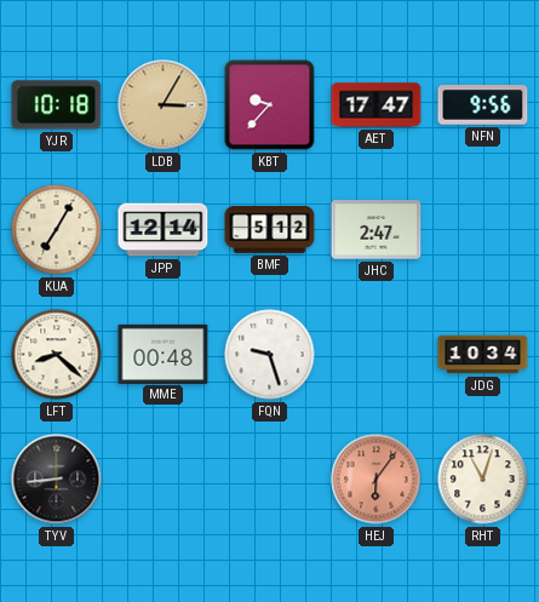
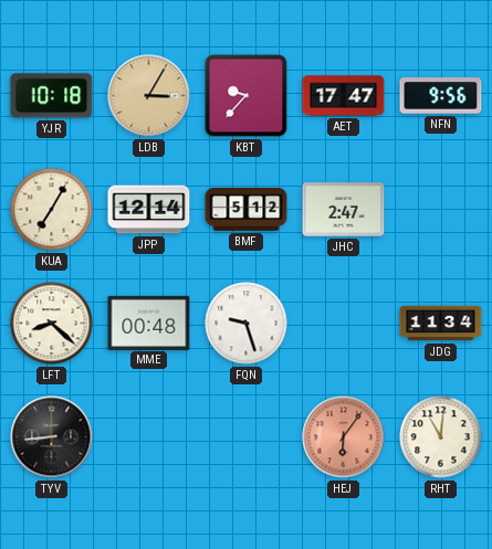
JDG: 10:34 -> 11:34 (441, 324)
RHT: 11:03 -> 11:01 (441, 437)
